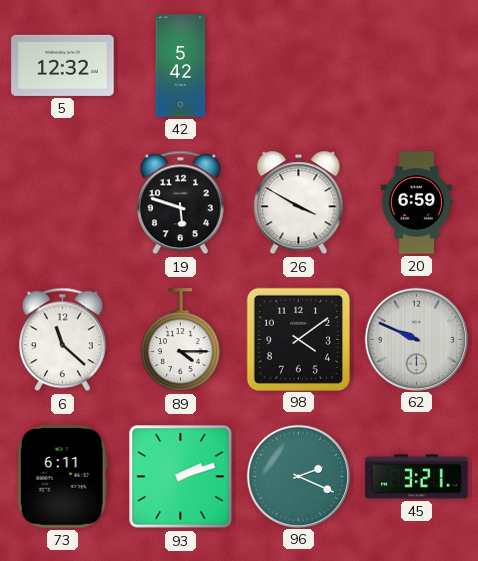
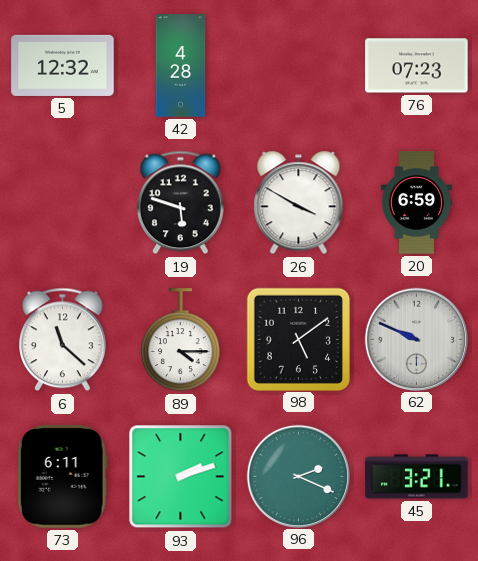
42: 5:42 -> 4:28 (181, 66)
76: none -> 07:23 (417, 66)
98: 4:09 -> 5:09 (298, 339)
